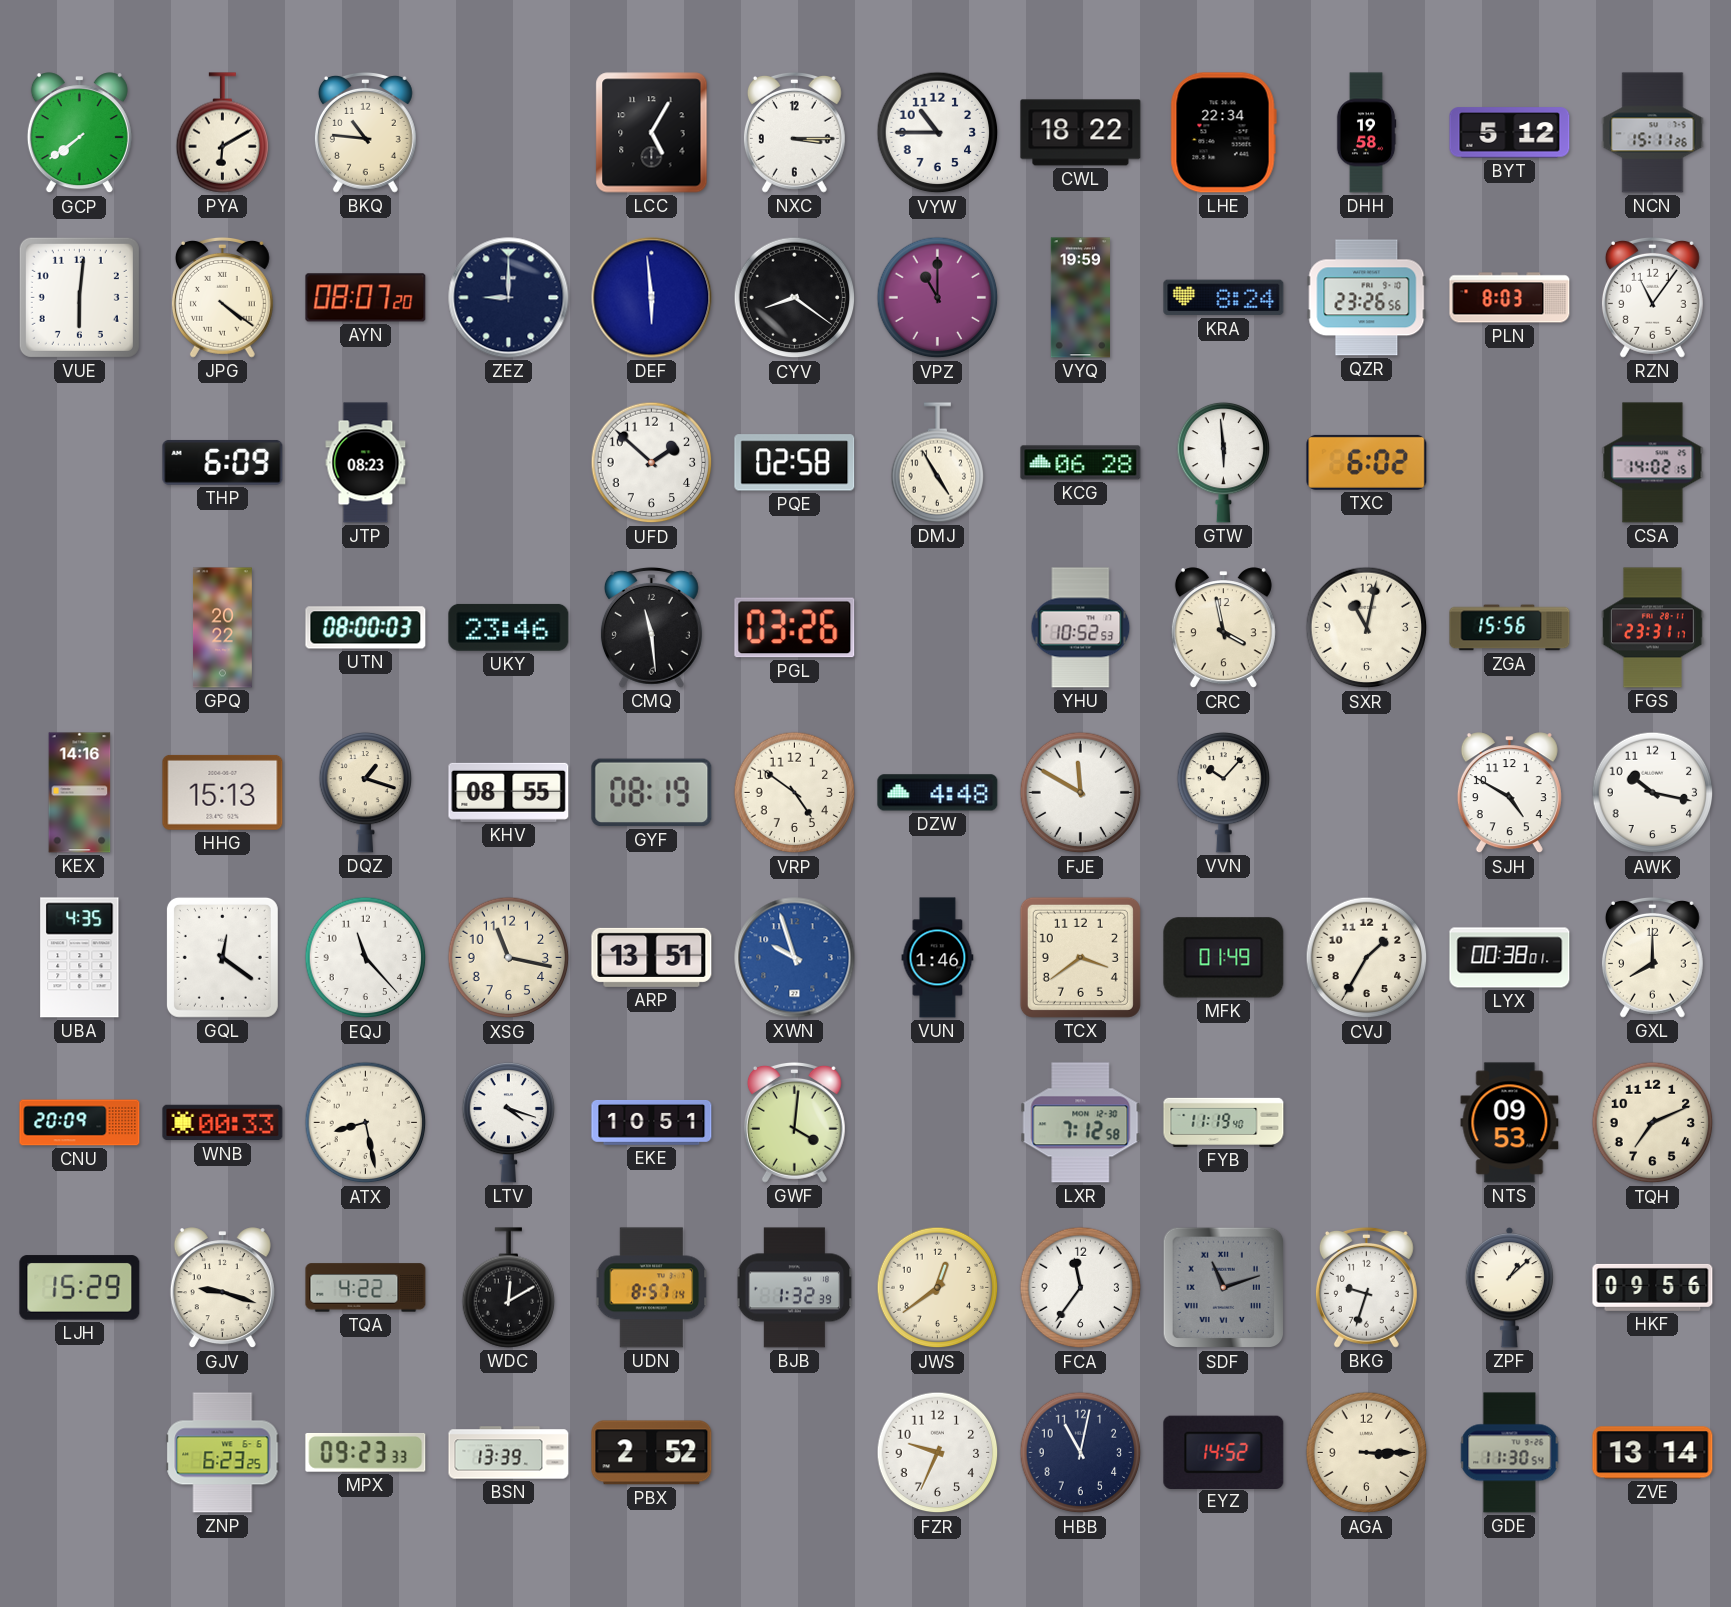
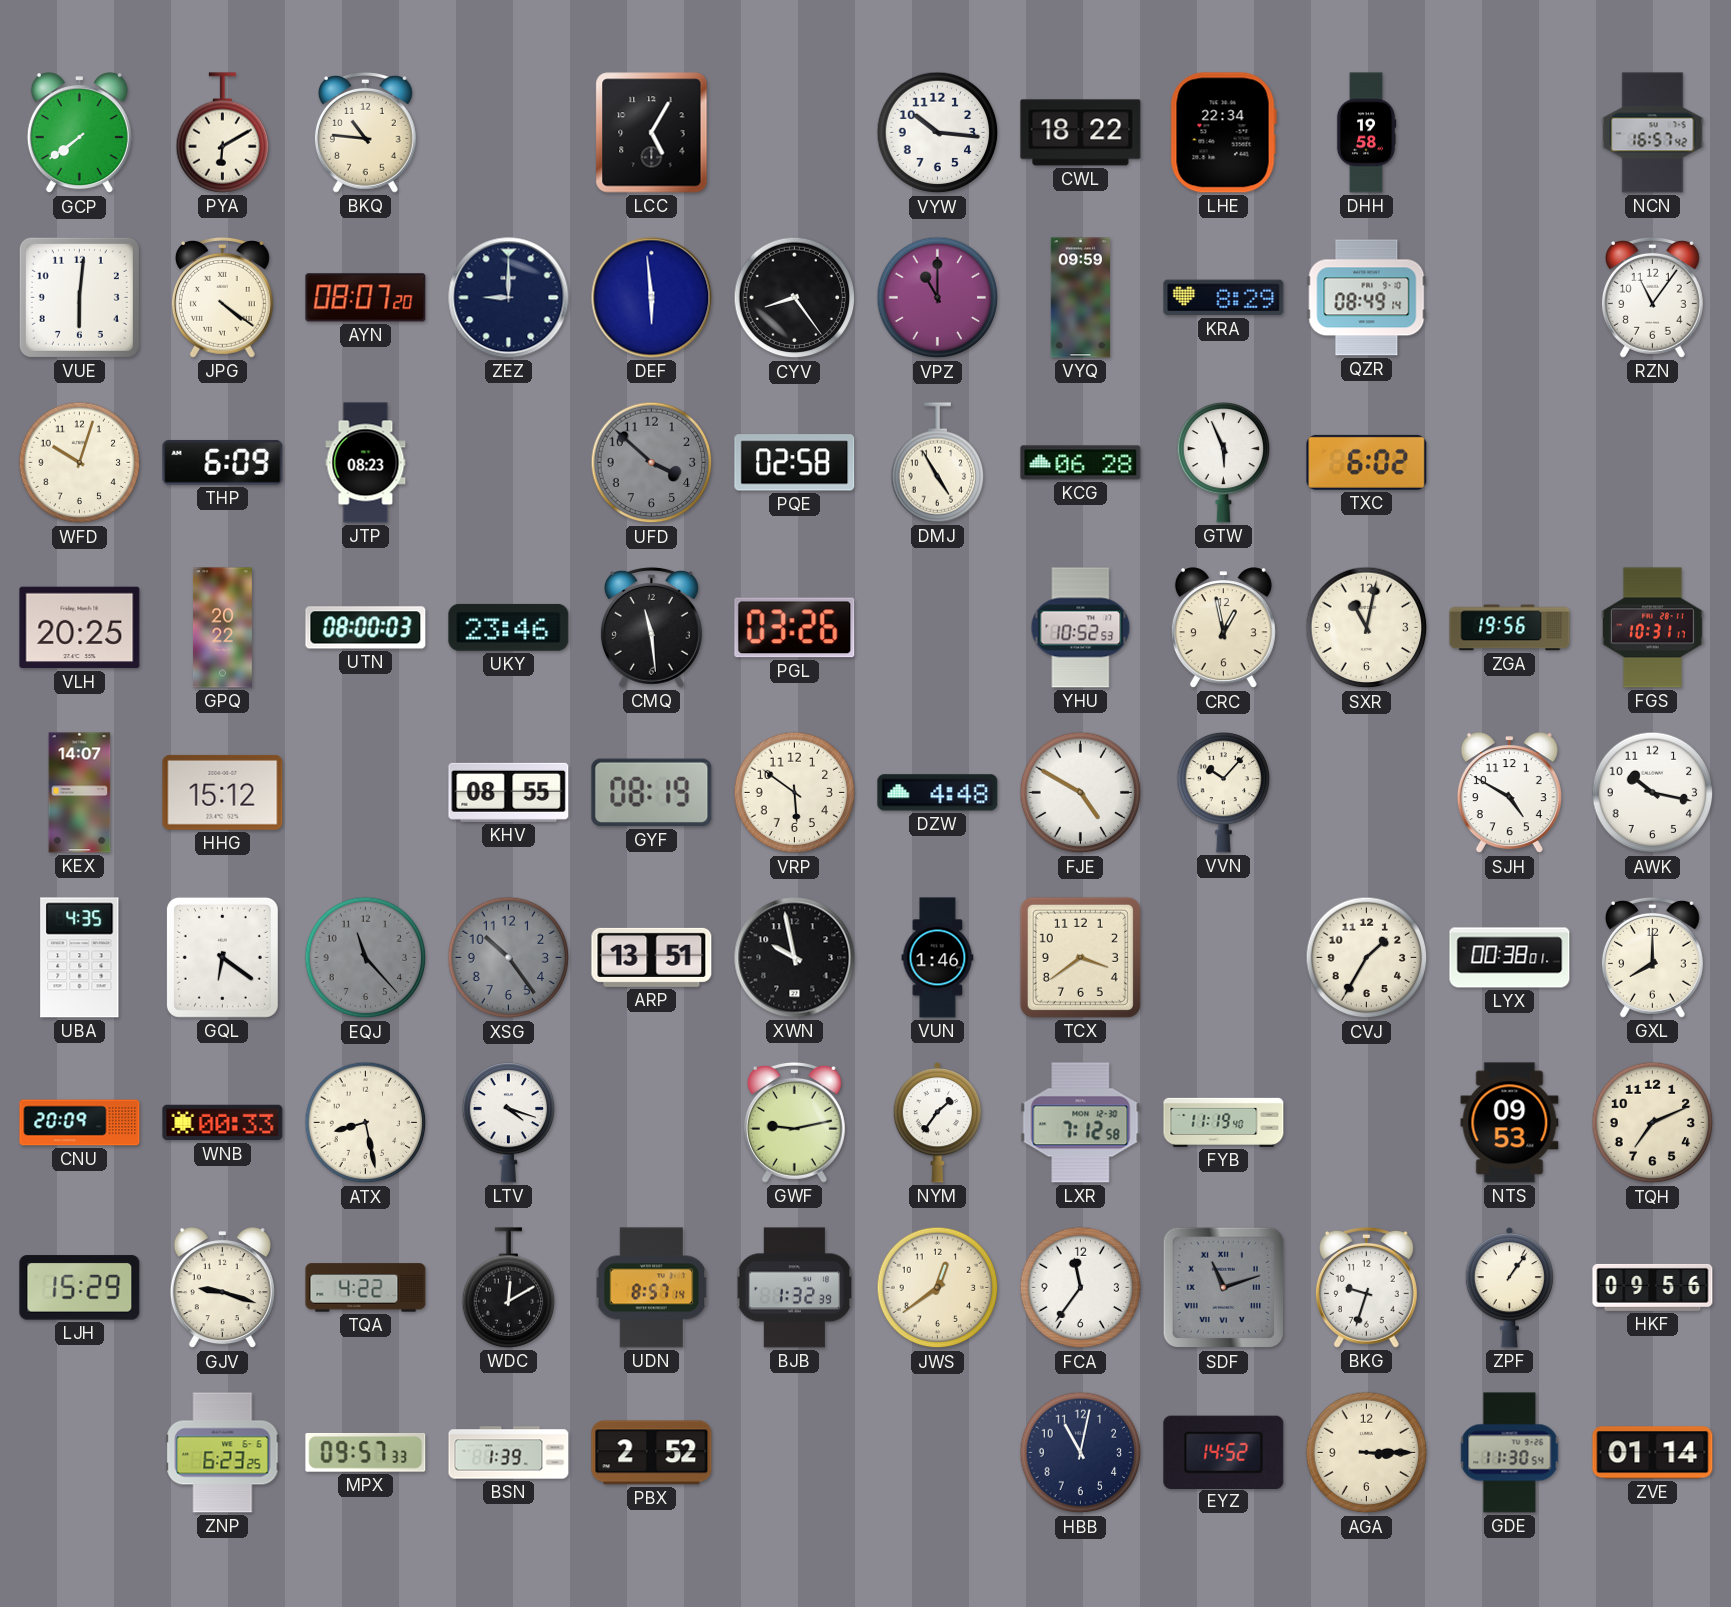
NXC: 3:15 -> none (794, 132)
VYW: 10:45 -> 10:16 (938, 133)
BYT: 5:12 -> none (1510, 133)
NCN: 15:11 -> 16:57 (1653, 133)
CYV: 8:21 -> 8:24 (795, 298)
VYQ: 19:59 -> 09:59 (1080, 298)
KRA: 8:24 -> 8:29 (1224, 298)
QZR: 23:26 -> 08:49 (1367, 298)
PLN: 8:03 -> none (1510, 298)
WFD: none -> 10:03 (80, 463)
UFD: 1:52 -> 3:52 (652, 463)
UFD dial: white -> grey (652, 463)
GTW: 5:59 -> 5:56 (1224, 462)
CSA: 14:02 -> none (1653, 463)
VLH: none -> 20:25 (80, 628)
CRC: 3:58 -> 12:58 (1223, 628)
ZGA: 15:56 -> 19:56 (1510, 628)
FGS: 23:31 -> 10:31 (1653, 628)
KEX: 14:16 -> 14:07 (80, 793)
HHG: 15:13 -> 15:12 (223, 792)
DQZ: 1:18 -> none (366, 792)
VRP: 4:51 -> 5:51 (795, 793)
FJE: 11:50 -> 4:50 (1081, 793)
GQL: 12:21 -> 6:21 (222, 957)
EQJ dial: white -> grey (366, 958)
XSG: 11:17 -> 10:24 (509, 958)
XSG dial: cream -> grey (509, 958)
XWN: 9:57 -> 9:58 (795, 958)
XWN dial: blue -> black (795, 958)
MFK: 01:49 -> none (1224, 958)
EKE: 10:51 -> none (652, 1122)
GWF: 4:01 -> 9:13 (794, 1122)
NYM: none -> 1:36 (937, 1123)
ZPF: 1:08 -> 1:06 (1509, 1288)
MPX: 09:23 -> 09:57 (366, 1453)
BSN: 13:39 -> 1:39 (509, 1453)
FZR: 9:34 -> none (938, 1453)
ZVE: 13:14 -> 01:14 (1653, 1453)
